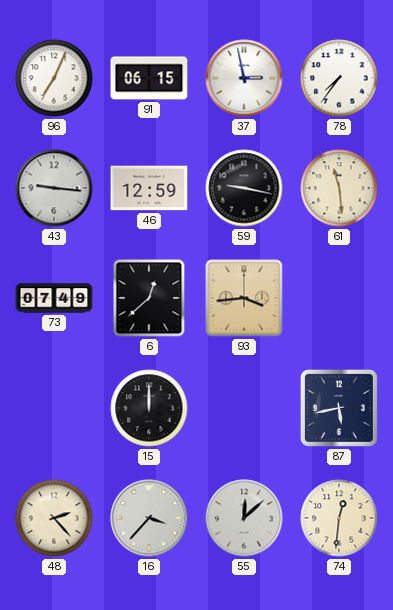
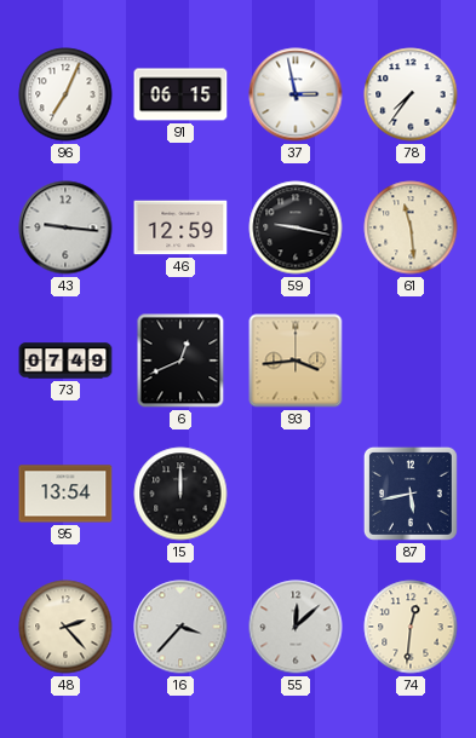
6: 12:38 -> 12:41 (180, 361)
95: none -> 13:54 (65, 494)
